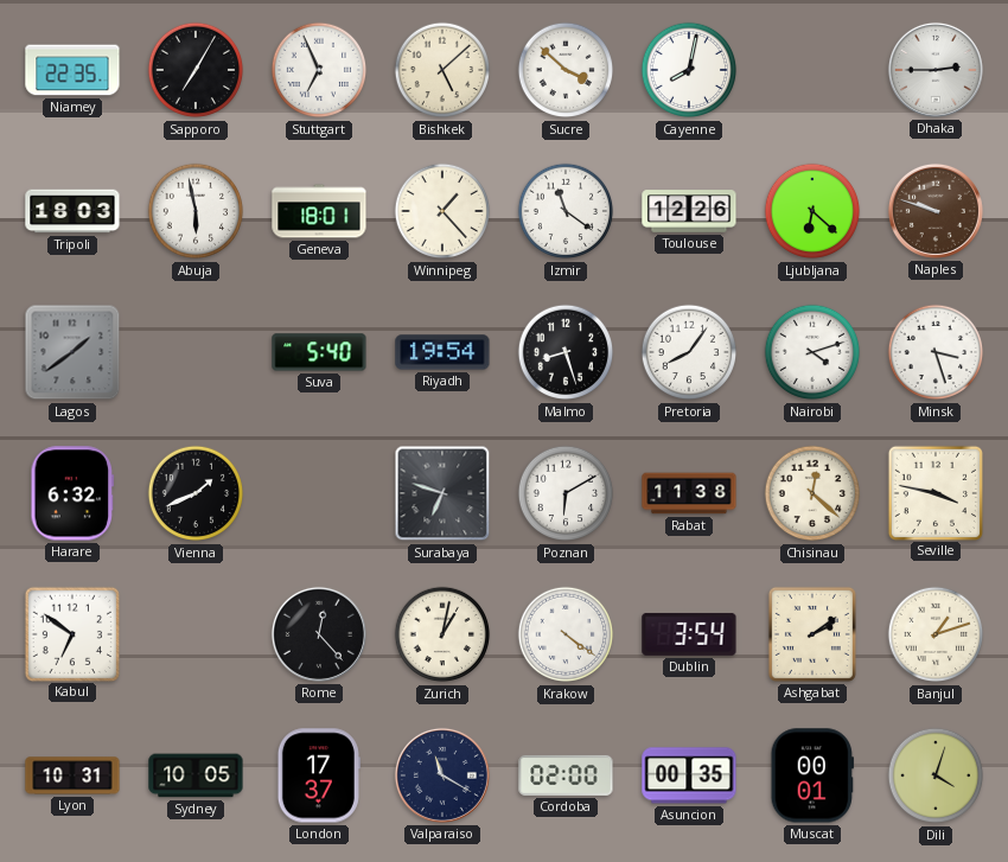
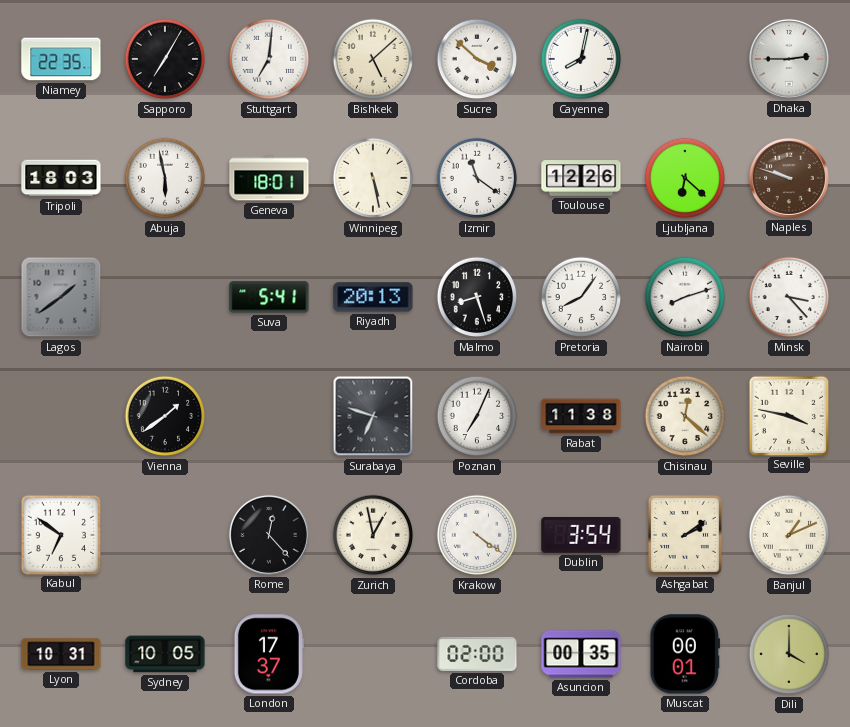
Stuttgart: 6:56 -> 7:01 (269, 59)
Winnipeg: 1:23 -> 5:28 (373, 178)
Suva: 5:40 -> 5:41 (269, 297)
Riyadh: 19:54 -> 20:13 (373, 297)
Nairobi: 4:12 -> 8:12 (685, 297)
Minsk: 3:27 -> 3:23 (789, 297)
Harare: 6:32 -> none (72, 493)
Vienna: 1:41 -> 1:39 (165, 416)
Poznan: 6:10 -> 7:04 (477, 416)
Zurich: 1:02 -> 12:58 (373, 535)
Banjul: 1:12 -> 1:11 (789, 535)
Valparaiso: 11:20 -> none (442, 775)
Dili: 4:03 -> 4:00 (789, 654)
